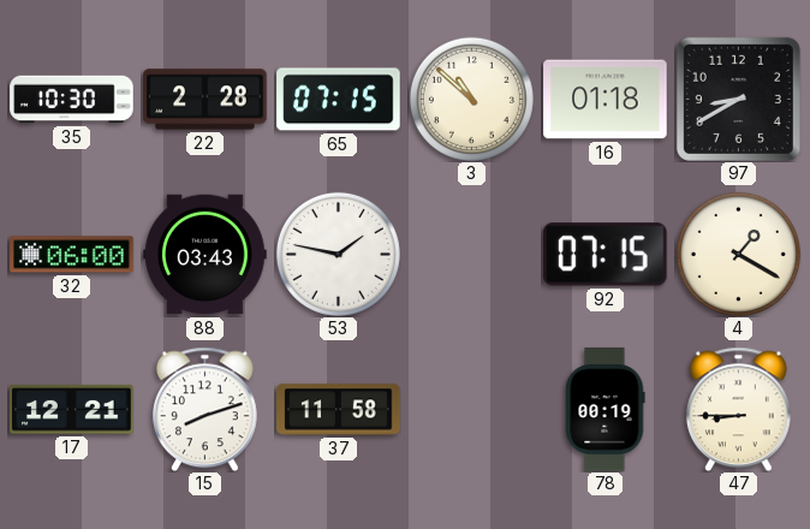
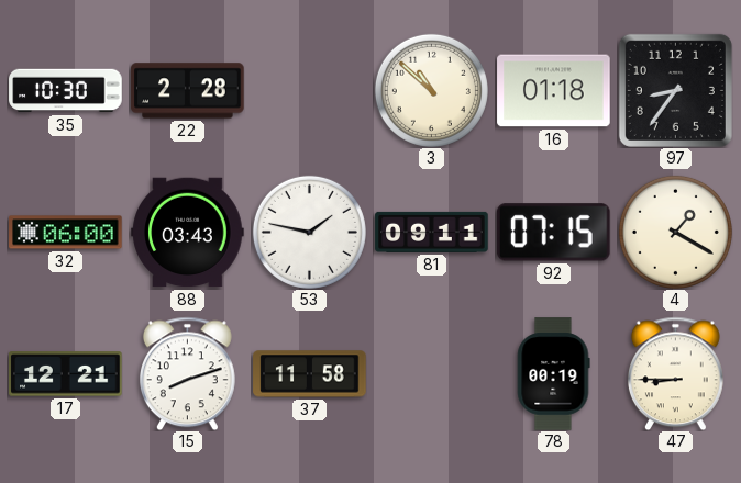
65: 07:15 -> none (339, 100)
97: 8:40 -> 8:36 (675, 90)
81: none -> 09:11 (432, 232)
